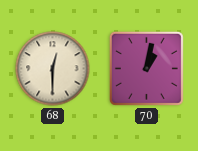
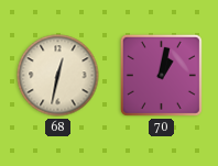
68: 12:30 -> 12:32 (58, 76)
